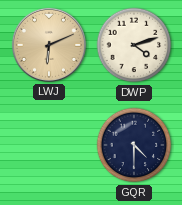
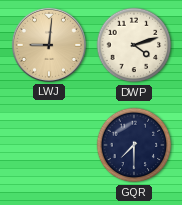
LWJ: 6:11 -> 9:01 (49, 45)
GQR: 4:30 -> 7:30 (134, 145)
